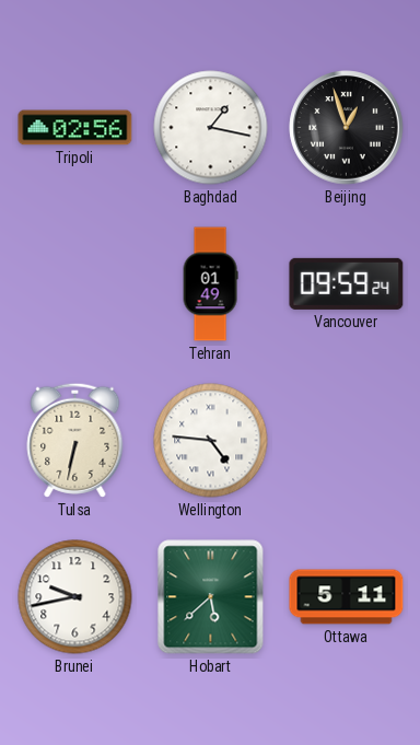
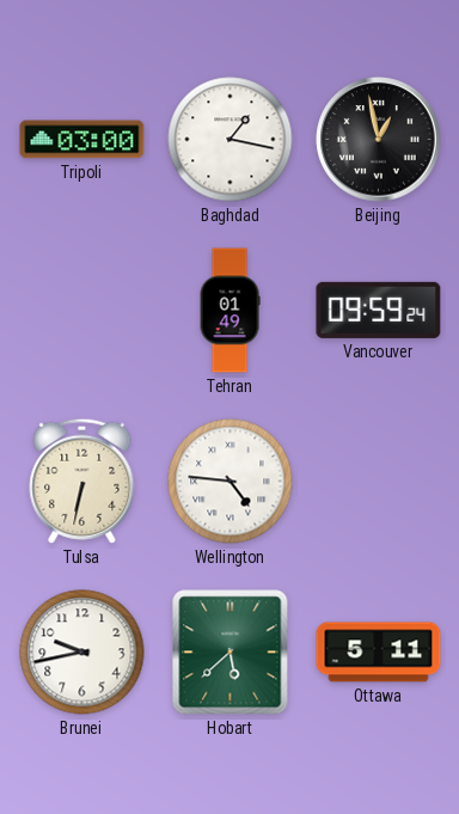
Tripoli: 02:56 -> 03:00 (82, 140)
Beijing: 12:57 -> 12:58 (379, 140)
